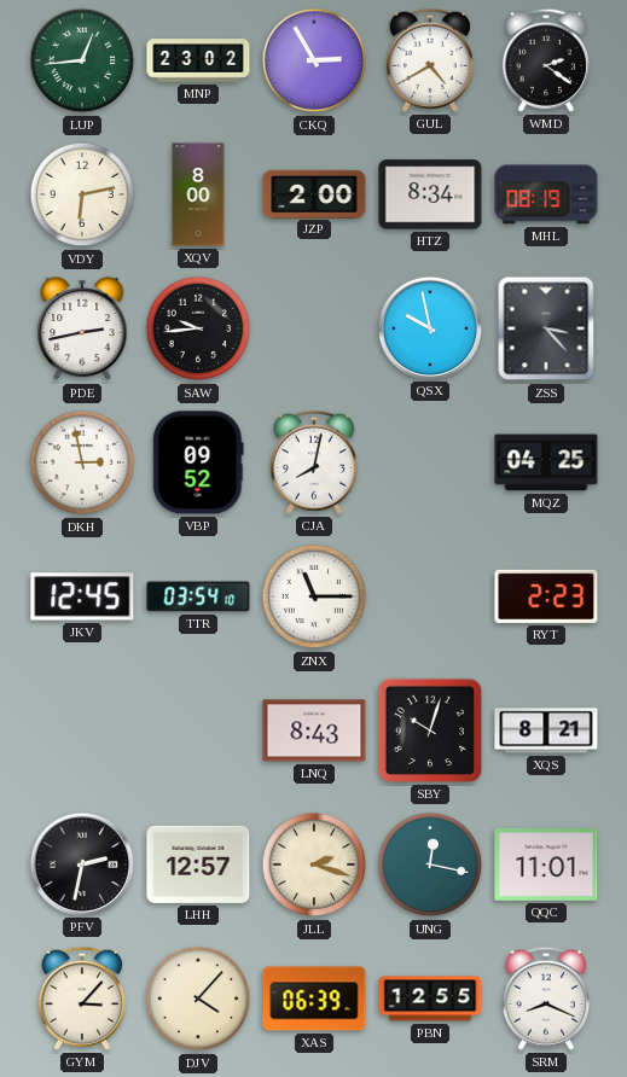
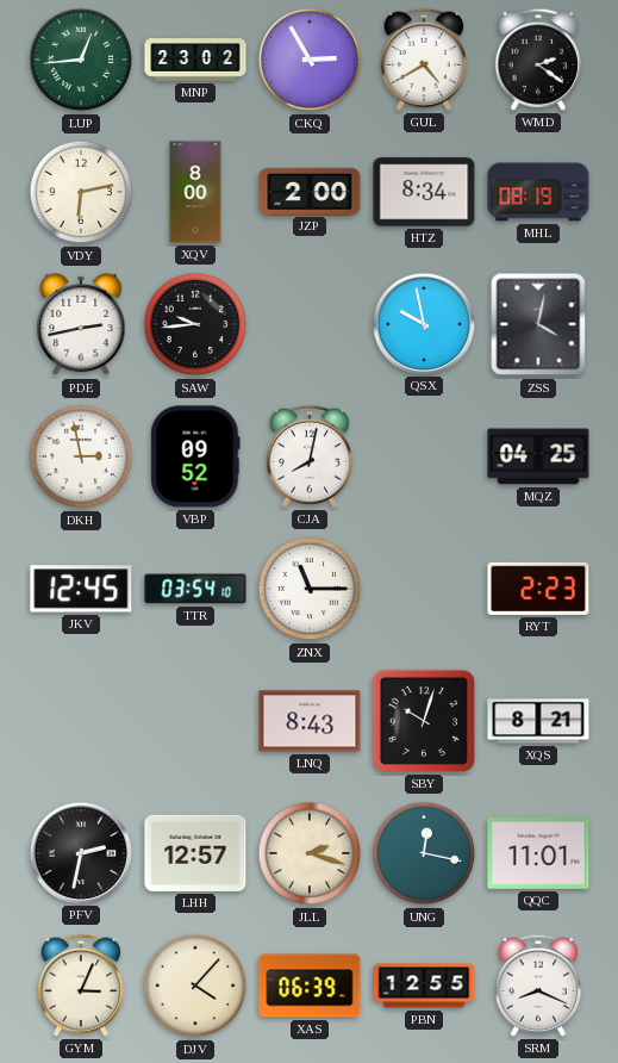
ZSS: 3:23 -> 4:02 (538, 324)
GYM: 3:07 -> 3:04 (81, 986)
